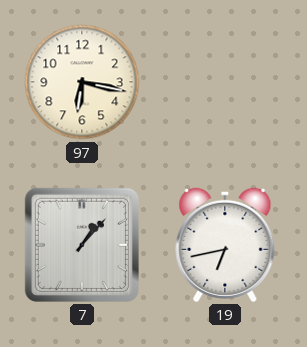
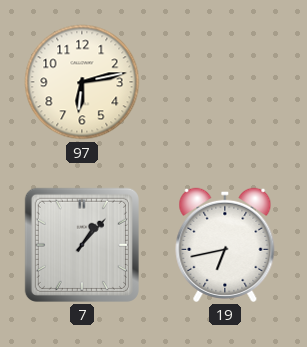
97: 6:17 -> 6:13 (82, 82)
